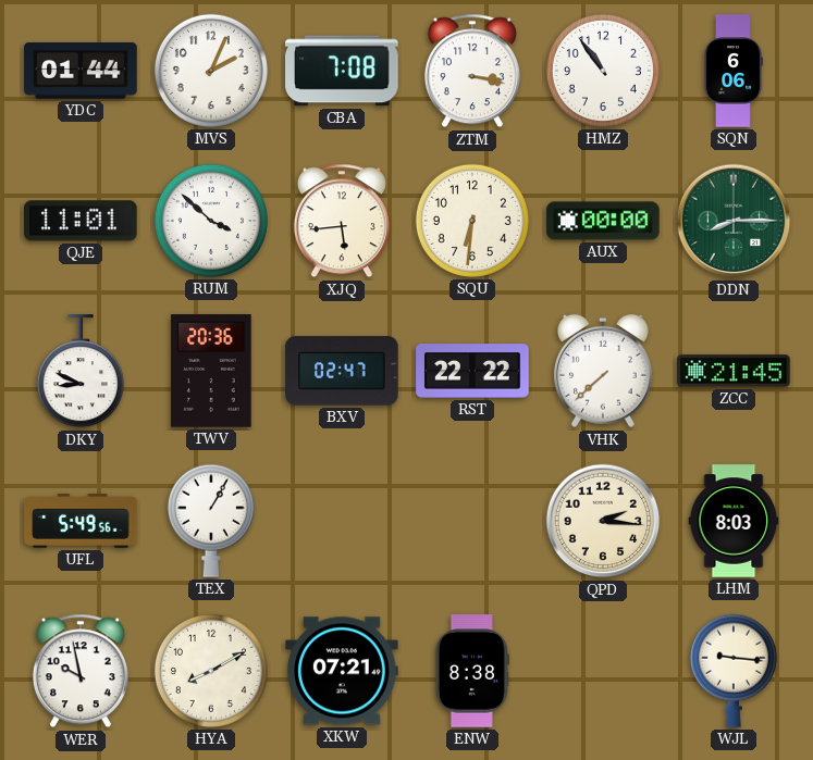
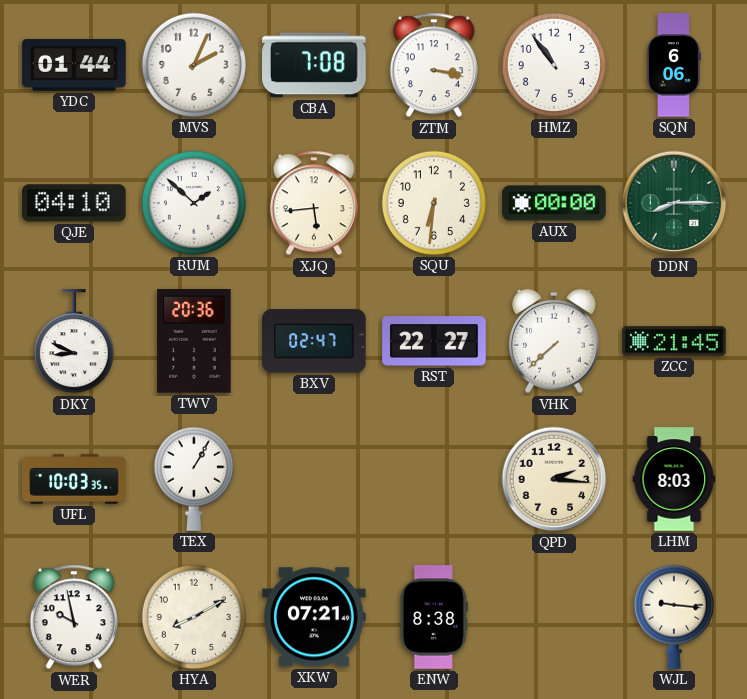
QJE: 11:01 -> 04:10 (74, 203)
RUM: 3:52 -> 1:52 (194, 203)
RST: 22:22 -> 22:27 (434, 341)
UFL: 5:49 -> 10:03 (74, 479)
